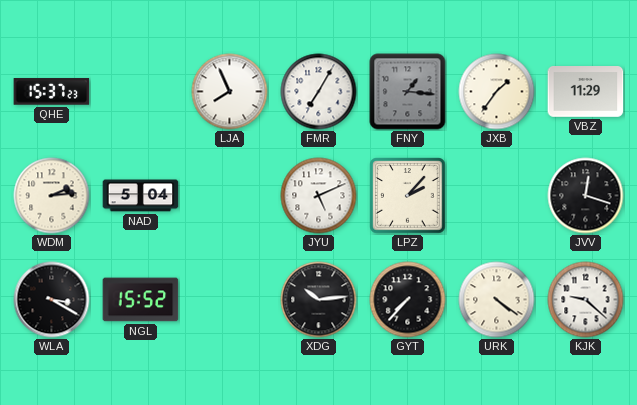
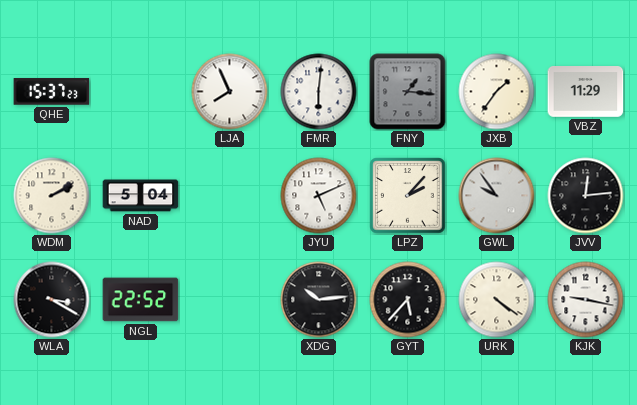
FMR: 7:05 -> 6:01 (319, 92)
WDM: 2:14 -> 2:10 (52, 196)
GWL: none -> 9:54 (497, 196)
JVV: 12:18 -> 12:14 (586, 196)
NGL: 15:52 -> 22:52 (141, 300)
GYT: 7:37 -> 5:37 (408, 300)
KJK: 9:22 -> 9:17 (586, 300)
